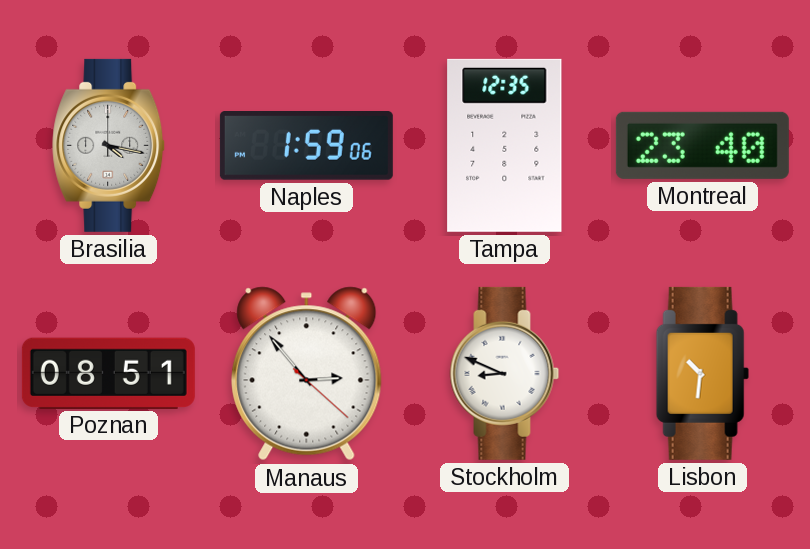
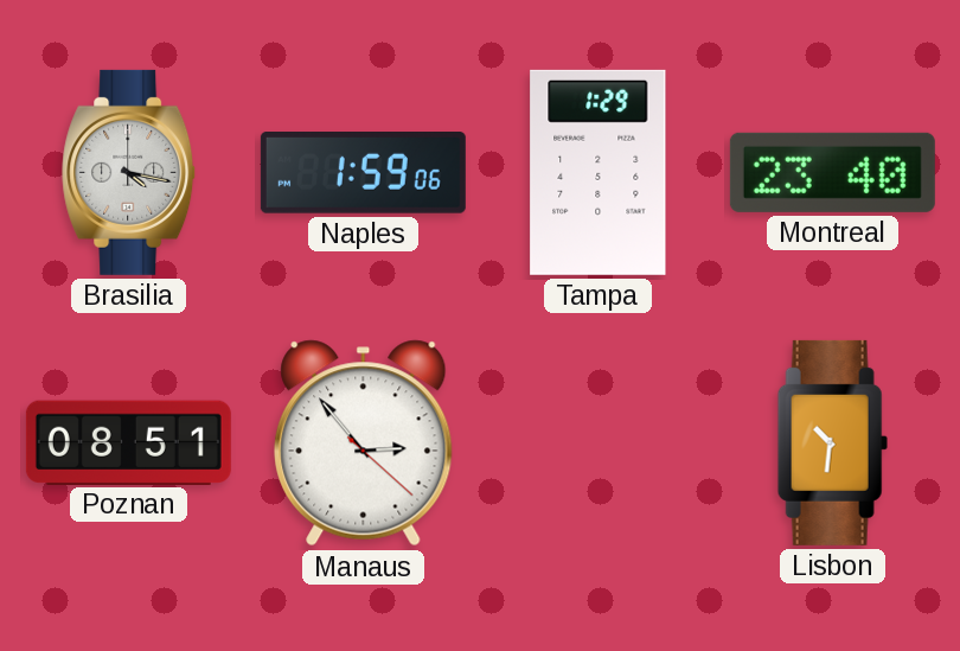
Tampa: 12:35 -> 1:29 (599, 172)
Stockholm: 8:49 -> none (505, 373)
